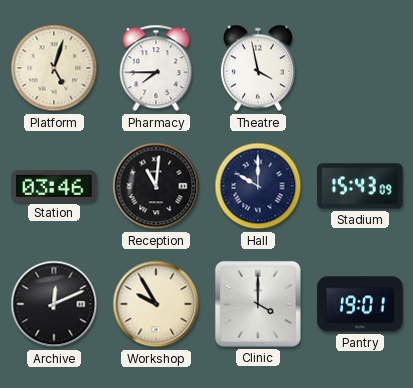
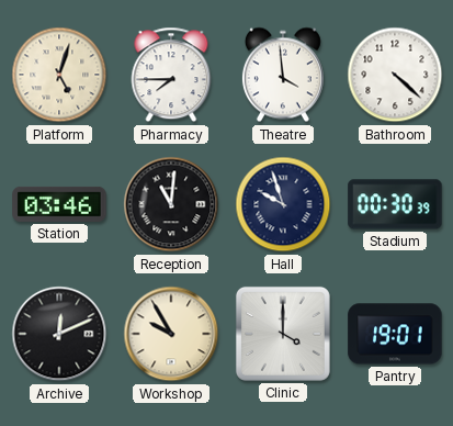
Theatre: 3:58 -> 3:59 (283, 75)
Bathroom: none -> 4:22 (395, 75)
Hall: 10:00 -> 9:57 (283, 204)
Stadium: 15:43 -> 00:30 (395, 204)
